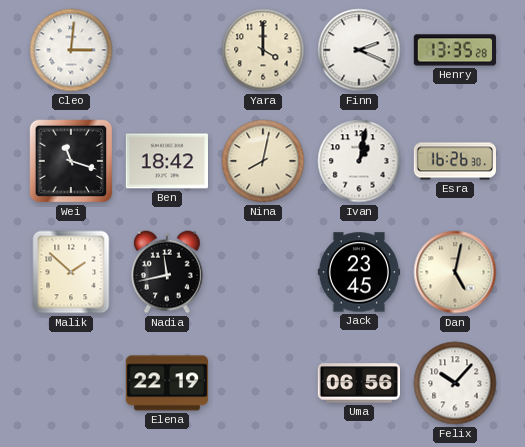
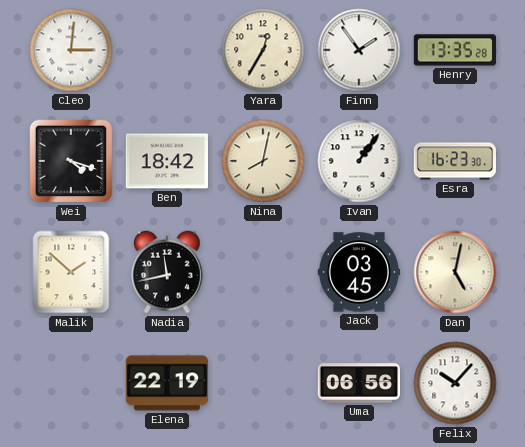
Yara: 4:00 -> 12:35 (263, 50)
Finn: 2:19 -> 1:54 (359, 50)
Wei: 11:18 -> 4:18 (71, 161)
Ivan: 1:02 -> 1:06 (359, 161)
Esra: 16:26 -> 16:23 (455, 161)
Jack: 23:45 -> 03:45 (359, 272)
